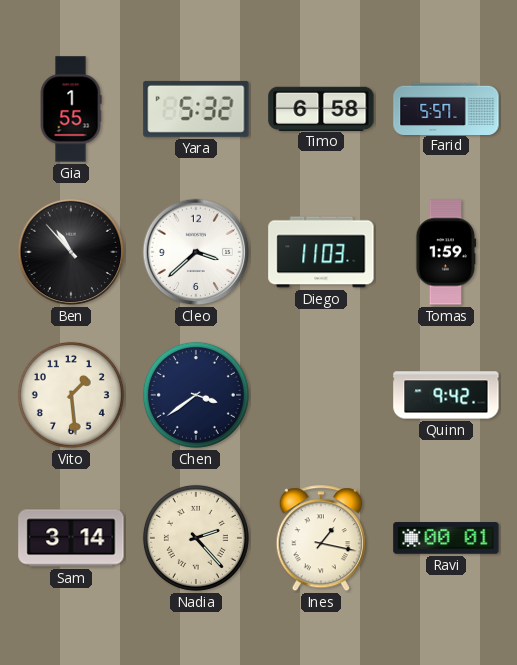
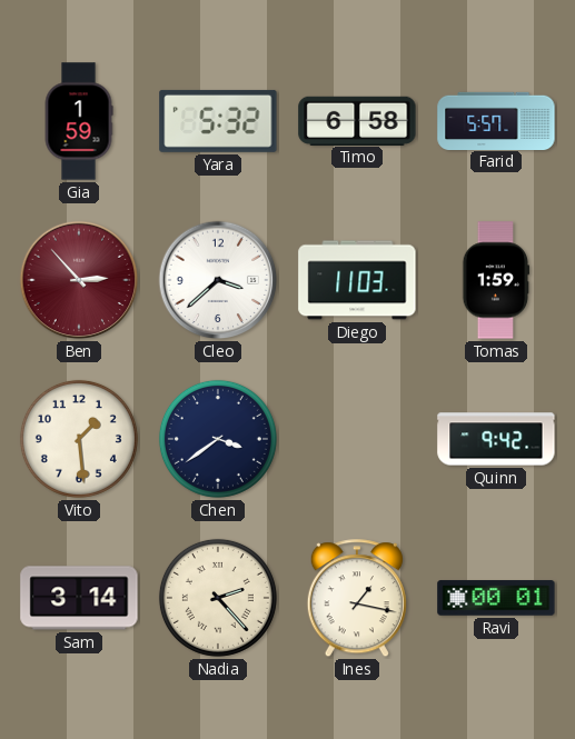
Gia: 1:55 -> 1:59 (79, 121)
Ben: 10:53 -> 2:53 (79, 280)
Ben dial: black -> burgundy (79, 280)
